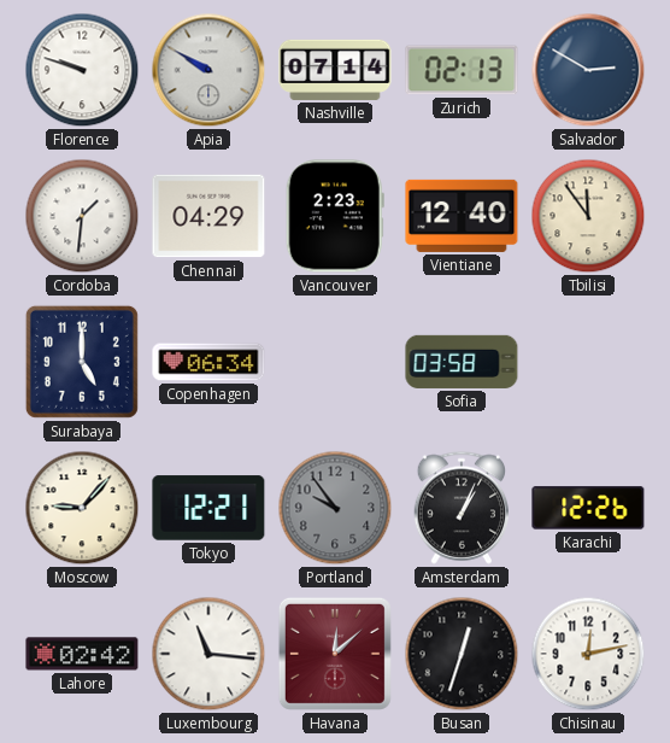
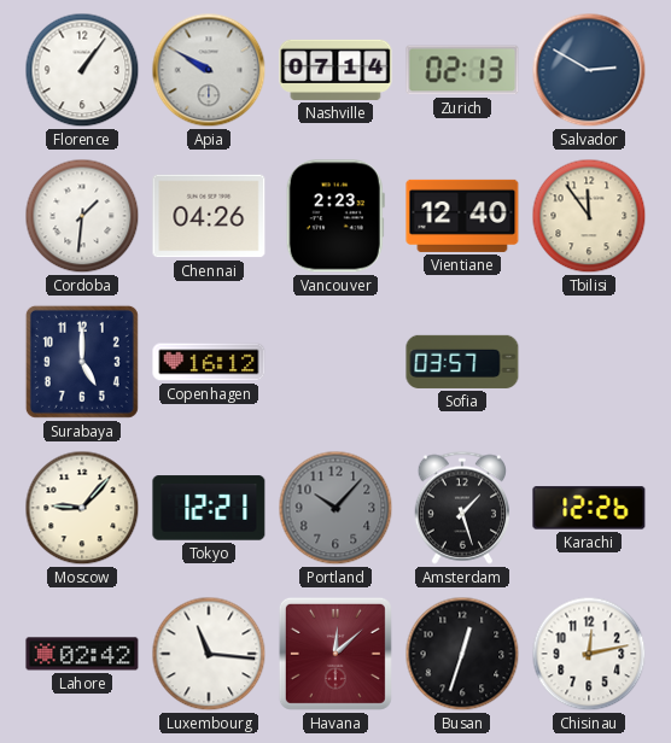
Florence: 9:48 -> 1:06 (82, 70)
Chennai: 04:29 -> 04:26 (209, 216)
Copenhagen: 06:34 -> 16:12 (209, 362)
Sofia: 03:58 -> 03:57 (462, 362)
Portland: 9:54 -> 10:07 (335, 508)
Amsterdam: 1:04 -> 1:27 (461, 508)
